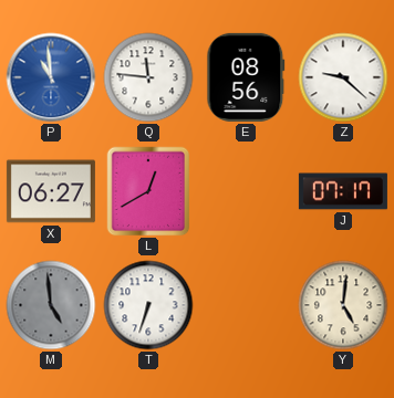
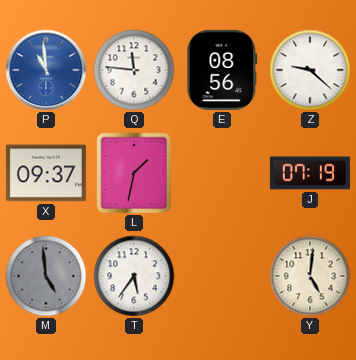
X: 06:27 -> 09:37 (46, 173)
L: 12:40 -> 1:32 (134, 173)
J: 07:17 -> 07:19 (310, 173)
T: 6:33 -> 5:36 (134, 276)
